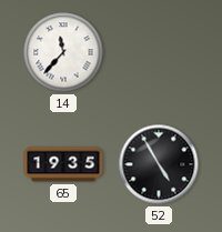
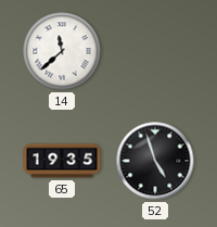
14: 11:37 -> 11:38 (62, 51)
52: 4:55 -> 4:57 (155, 161)
